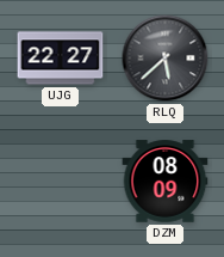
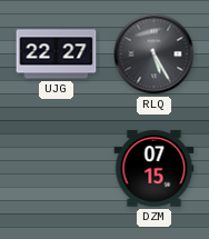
RLQ: 5:38 -> 5:25 (155, 54)
DZM: 08:09 -> 07:15 (155, 169)
